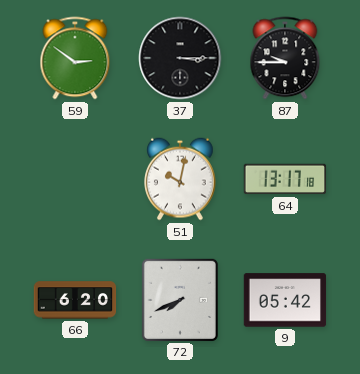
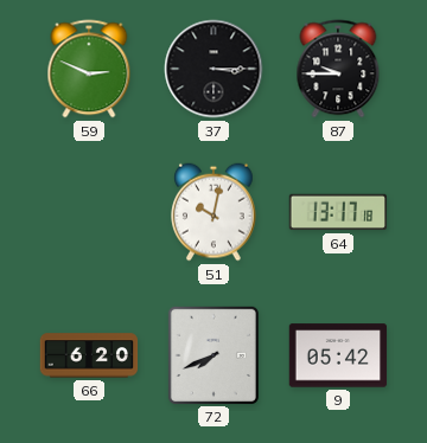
59: 2:51 -> 2:49 (89, 69)
